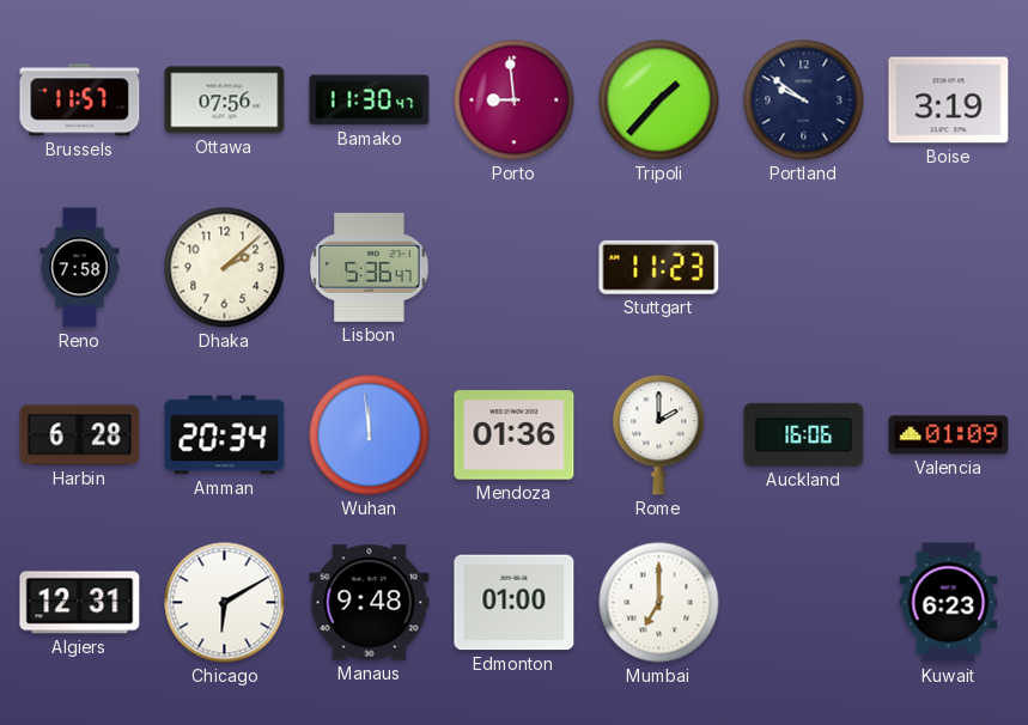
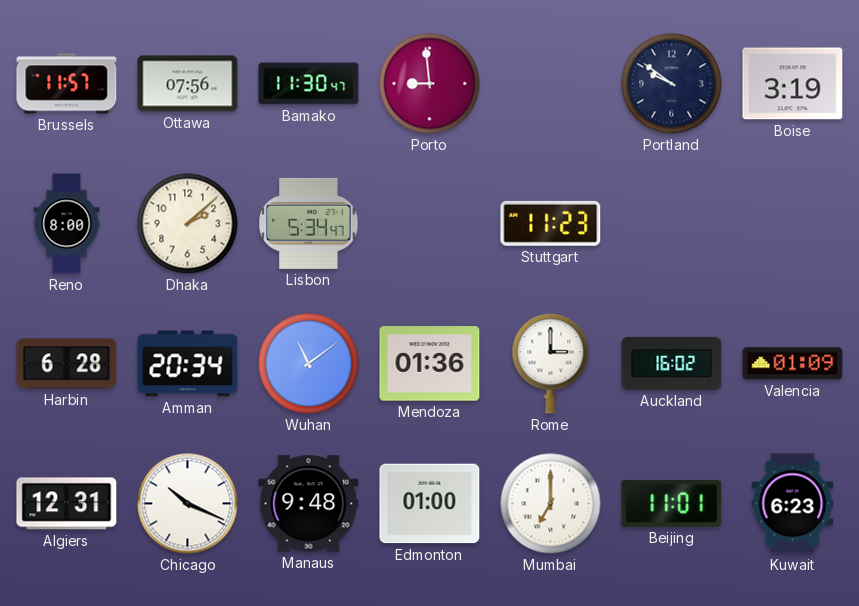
Tripoli: 1:37 -> none (659, 100)
Reno: 7:58 -> 8:00 (67, 224)
Lisbon: 5:36 -> 5:34 (309, 223)
Wuhan: 11:59 -> 11:09 (309, 364)
Rome: 2:00 -> 3:00 (551, 364)
Auckland: 16:06 -> 16:02 (672, 363)
Chicago: 6:10 -> 10:19 (188, 504)
Beijing: none -> 11:01 (672, 503)
